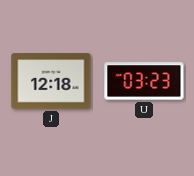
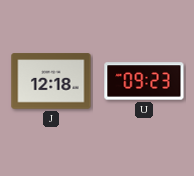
U: 03:23 -> 09:23 (144, 81)
